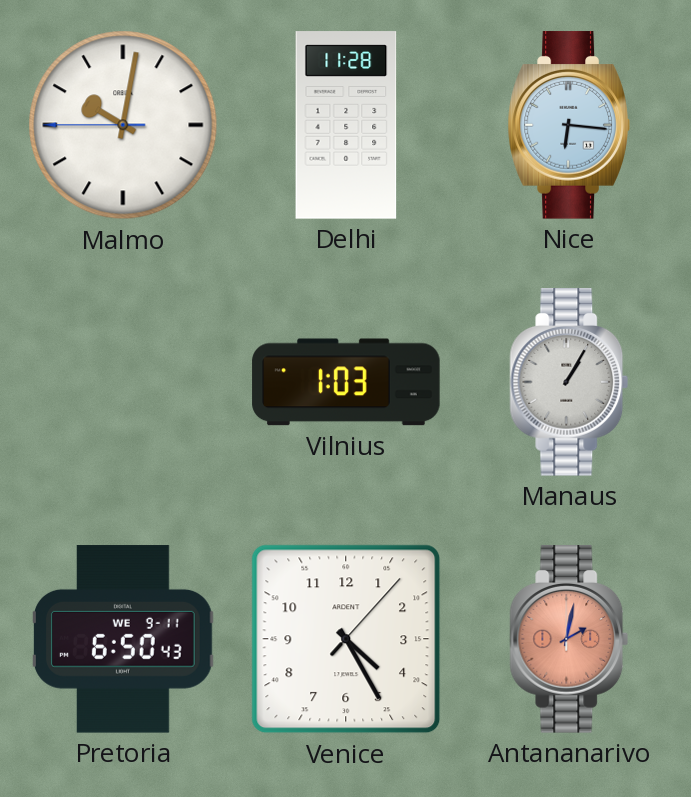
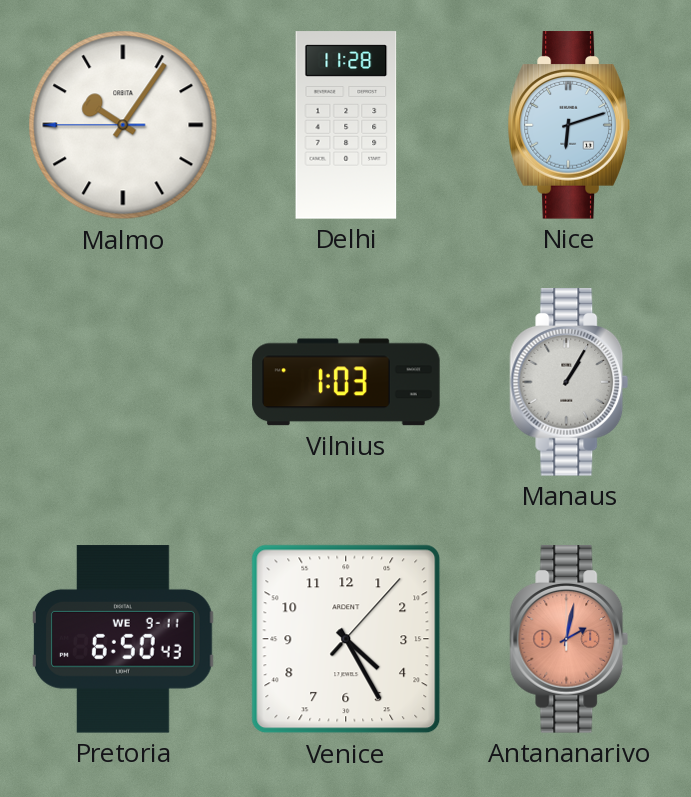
Malmo: 10:01 -> 10:05 (123, 125)
Nice: 6:16 -> 6:12 (569, 125)
